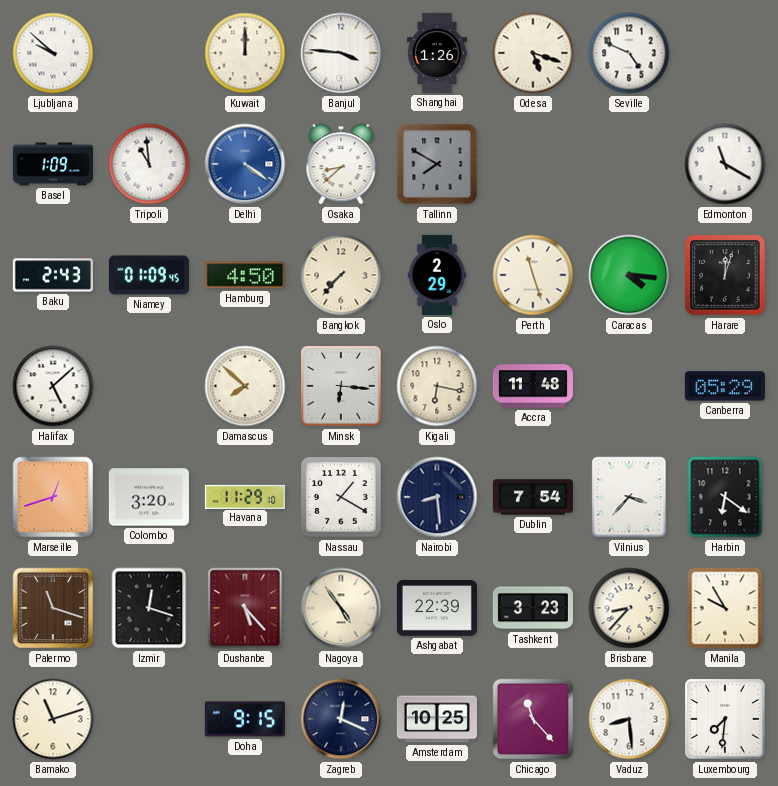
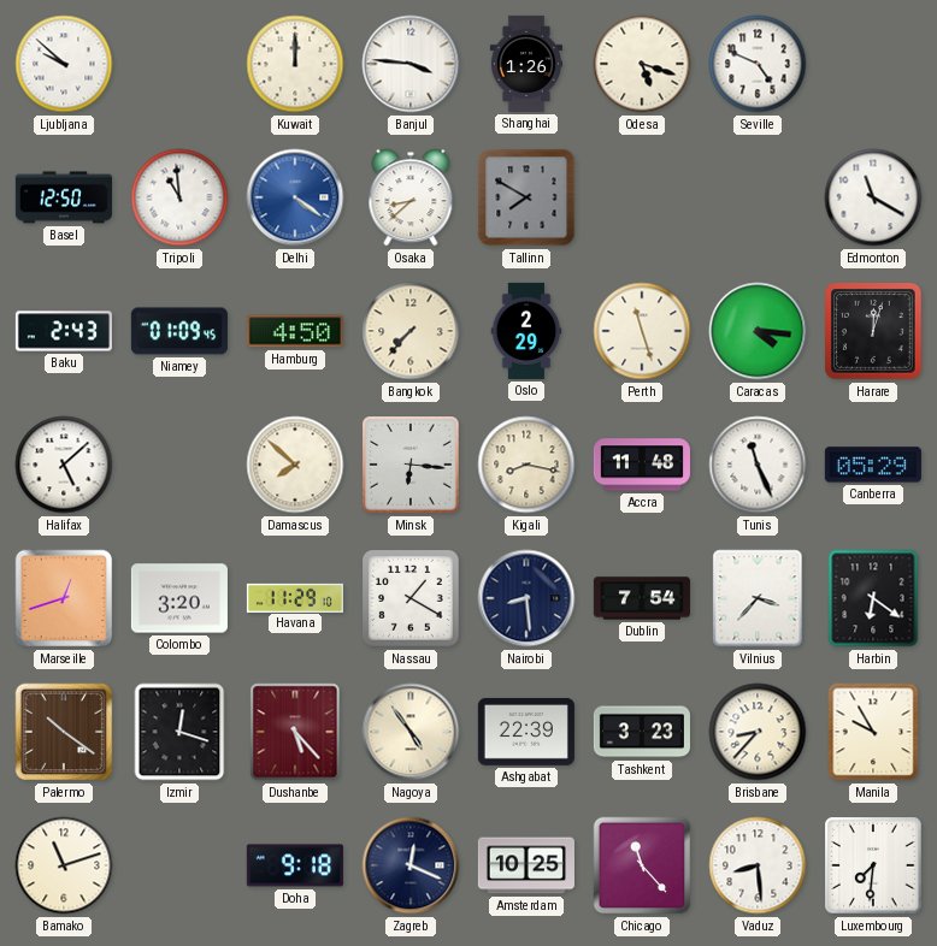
Basel: 1:09 -> 12:50 (64, 197)
Kigali: 6:17 -> 8:17 (526, 465)
Tunis: none -> 11:26 (758, 465)
Palermo: 11:18 -> 10:21 (64, 732)
Doha: 9:15 -> 9:18 (295, 865)
